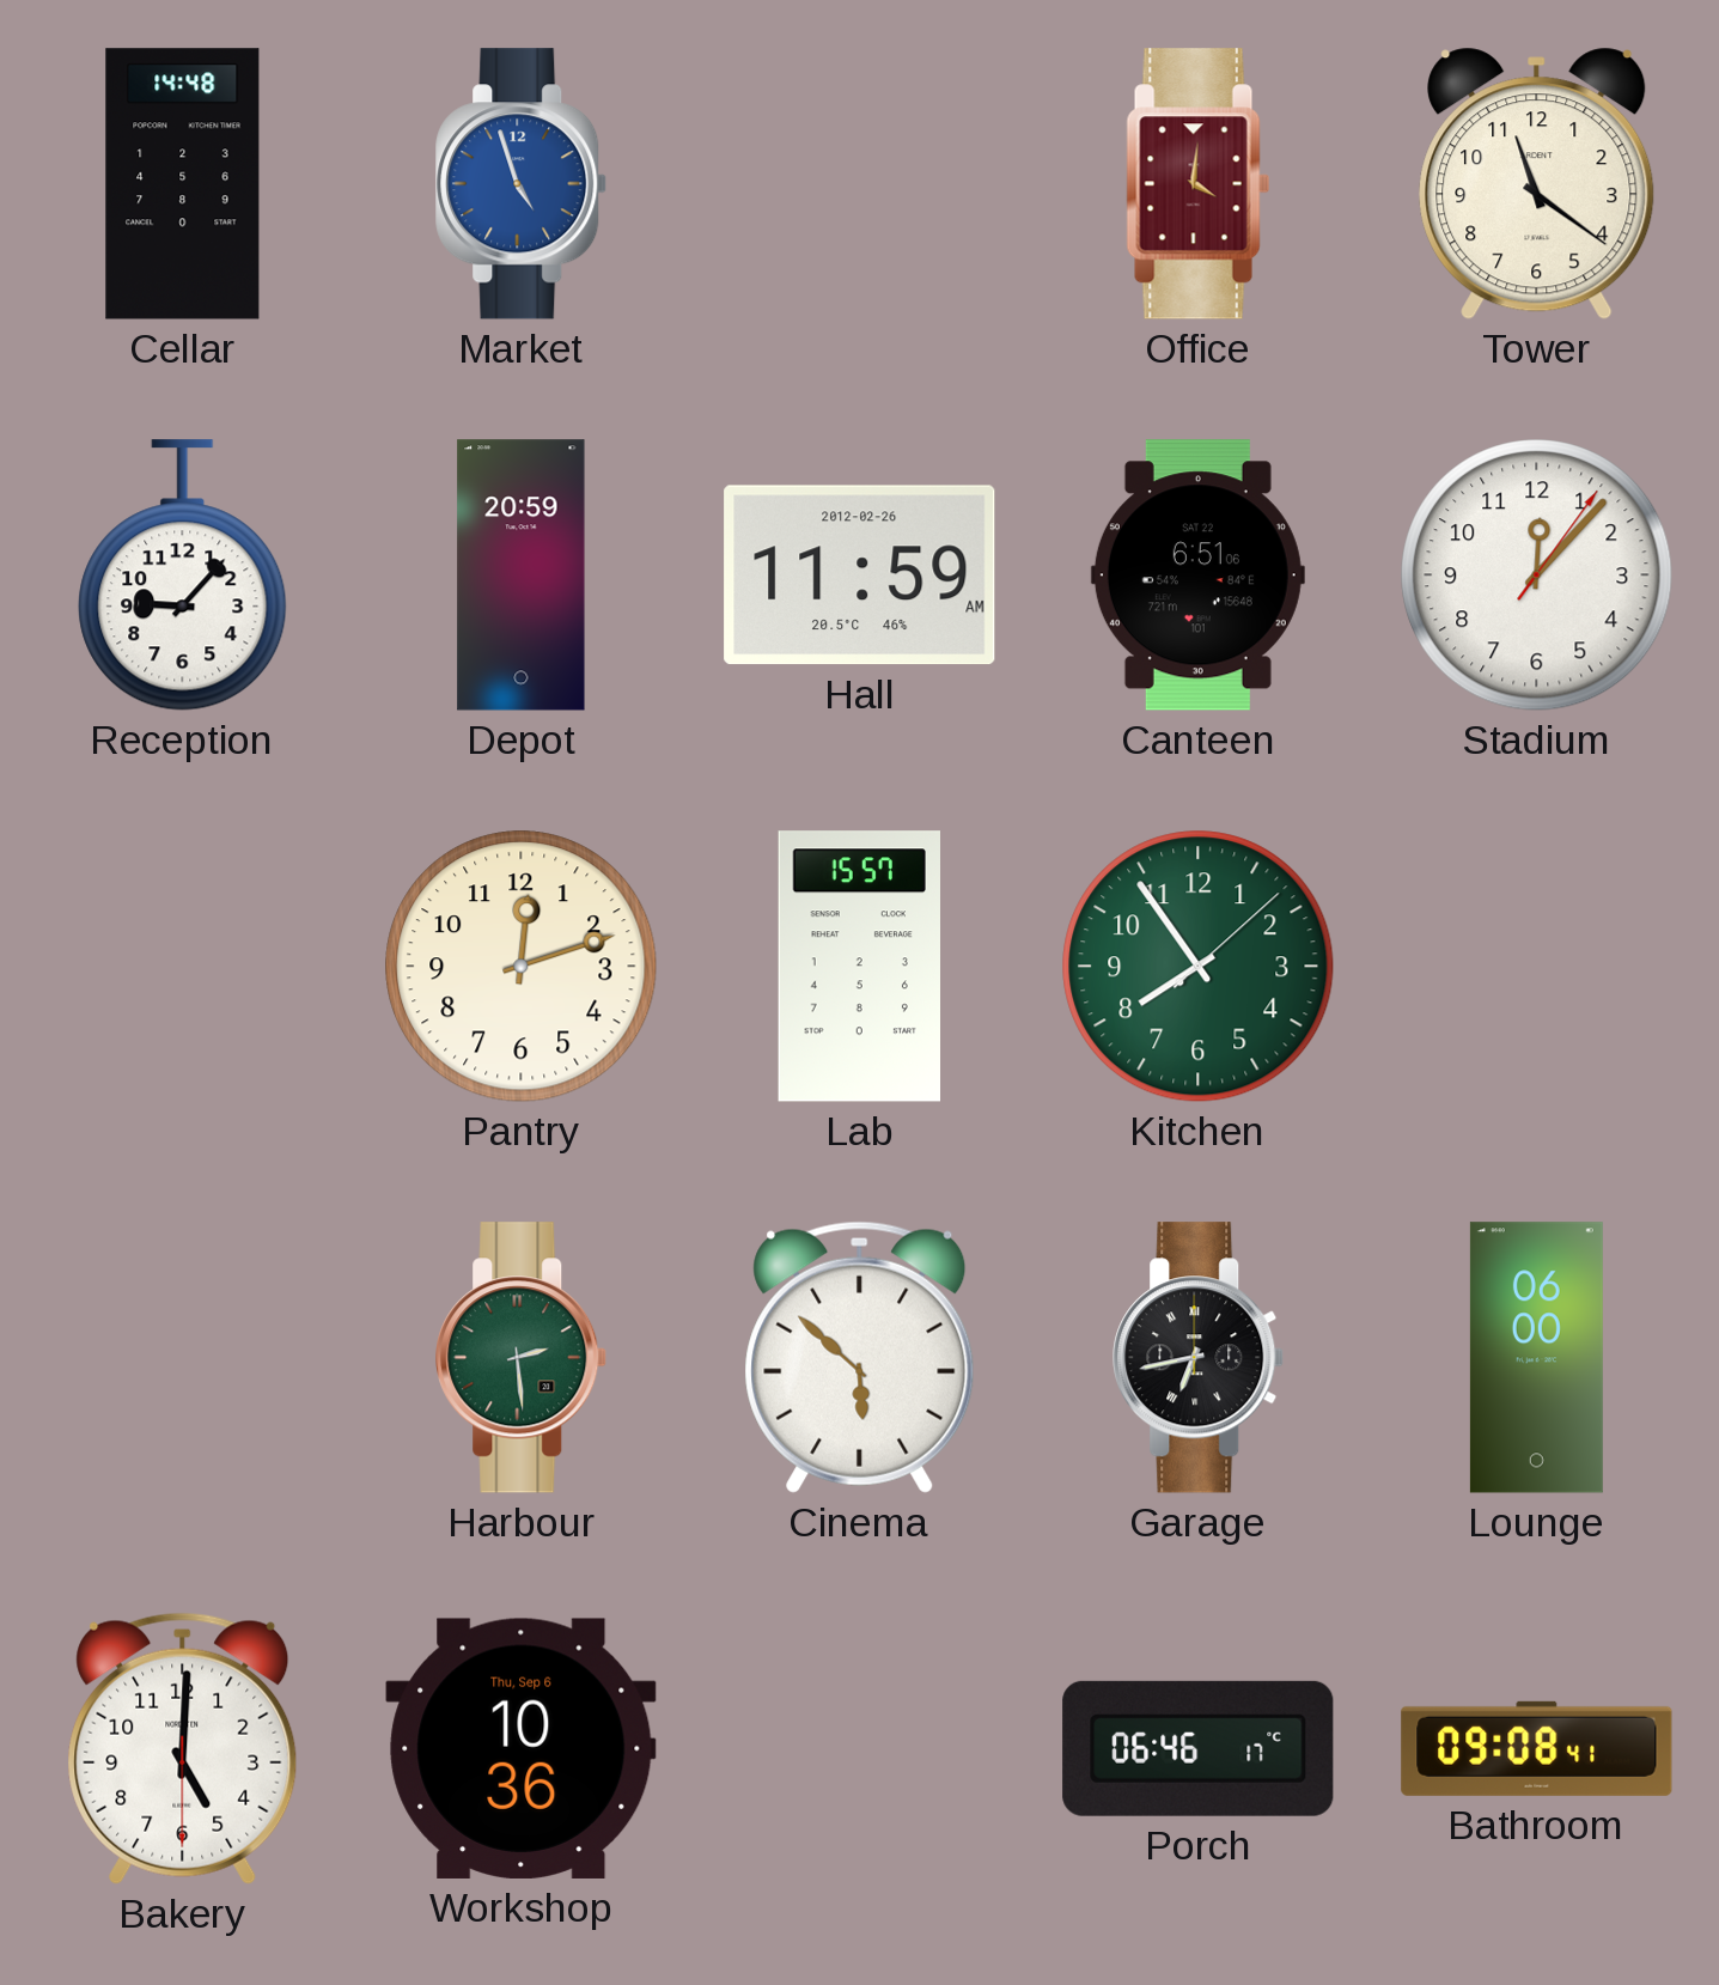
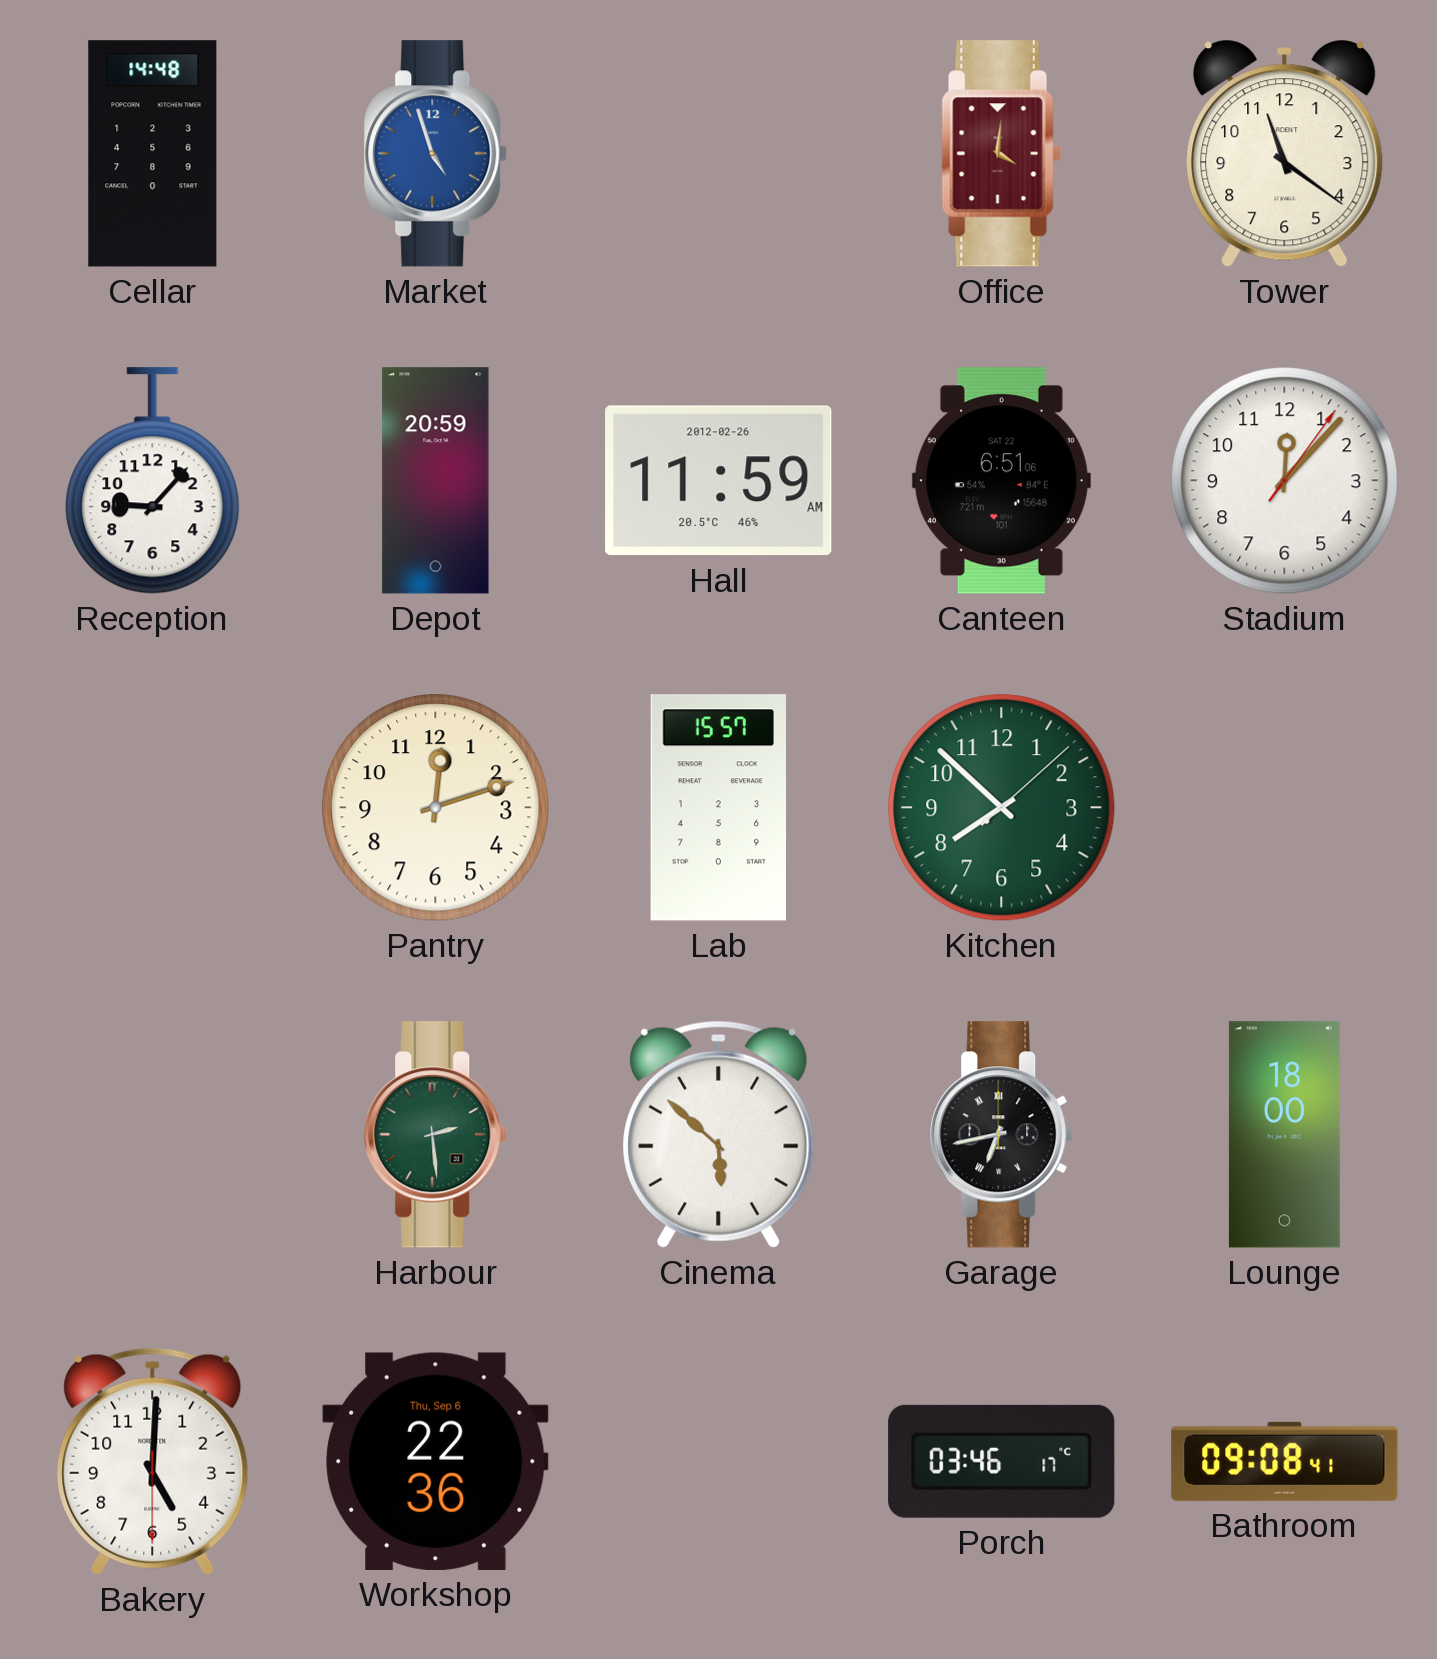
Kitchen: 7:54 -> 7:52 (1002, 808)
Lounge: 06:00 -> 18:00 (1284, 1135)
Workshop: 10:36 -> 22:36 (436, 1461)
Porch: 06:46 -> 03:46 (1002, 1461)
